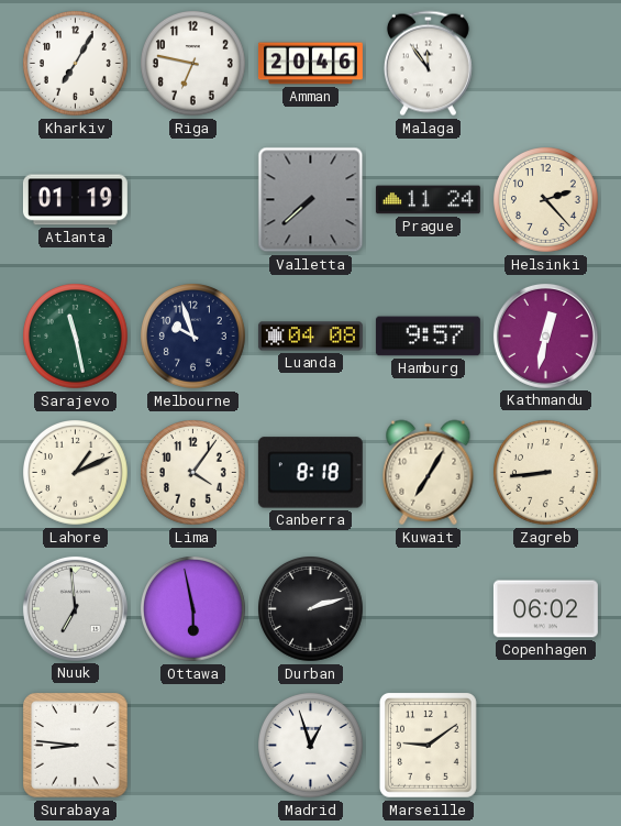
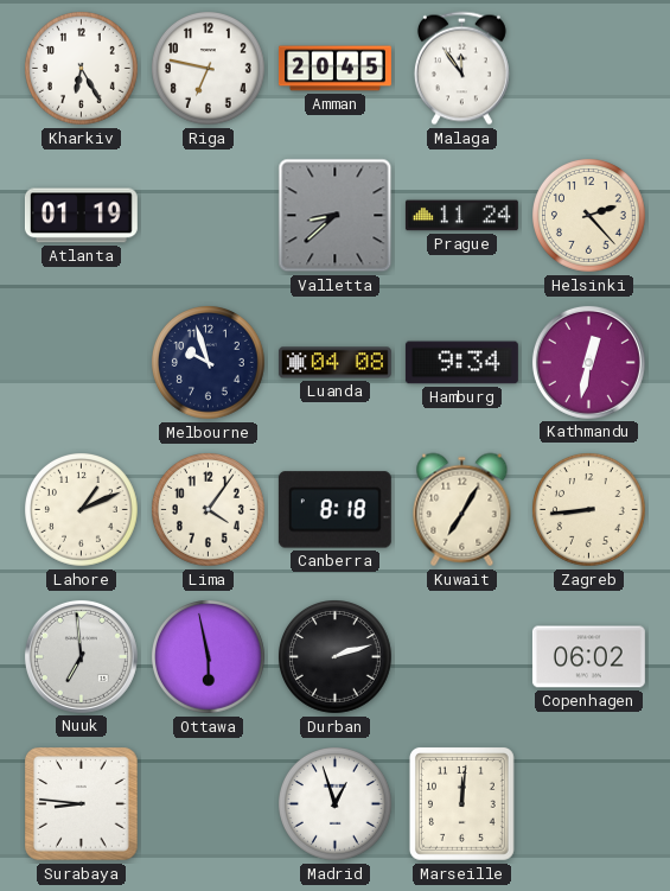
Kharkiv: 7:05 -> 6:25 (82, 69)
Amman: 20:46 -> 20:45 (334, 69)
Valletta: 7:38 -> 8:38 (336, 216)
Sarajevo: 11:28 -> none (76, 337)
Hamburg: 9:57 -> 9:34 (461, 363)
Marseille: 9:09 -> 12:01 (461, 803)
